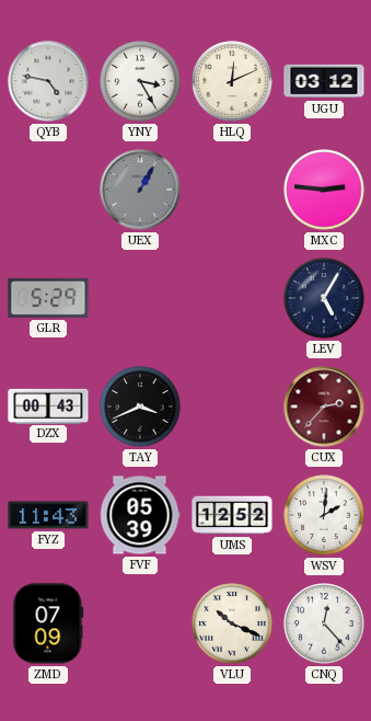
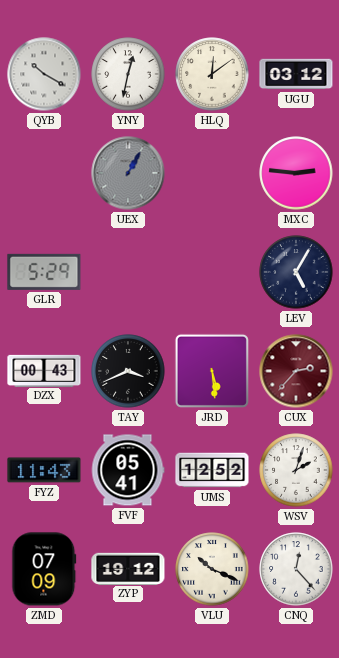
QYB: 4:47 -> 10:20 (44, 74)
YNY: 3:25 -> 12:32 (128, 74)
HLQ: 12:11 -> 12:09 (212, 74)
JRD: none -> 5:29 (212, 371)
FVF: 05:39 -> 05:41 (128, 470)
WSV: 2:01 -> 2:03 (296, 470)
ZYP: none -> 19:12 (128, 568)
